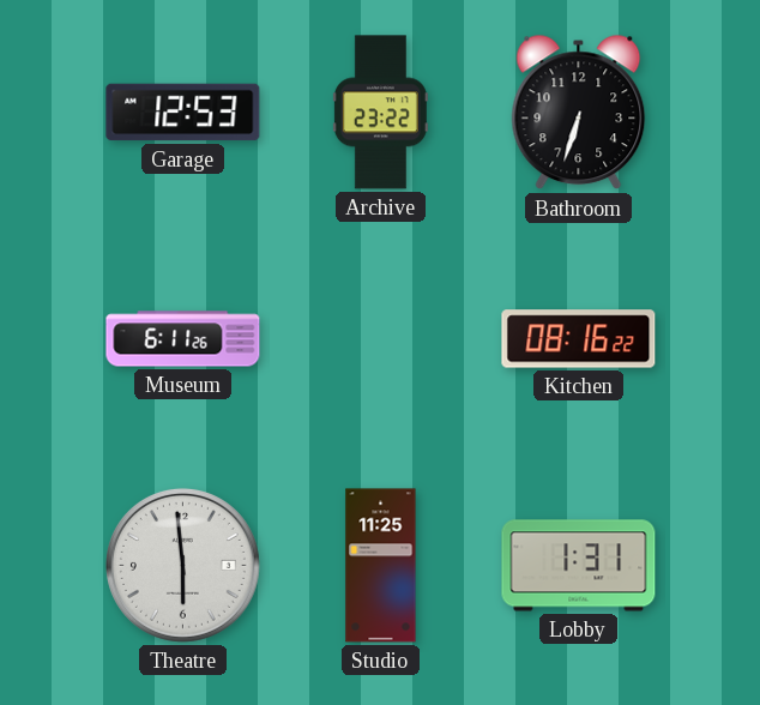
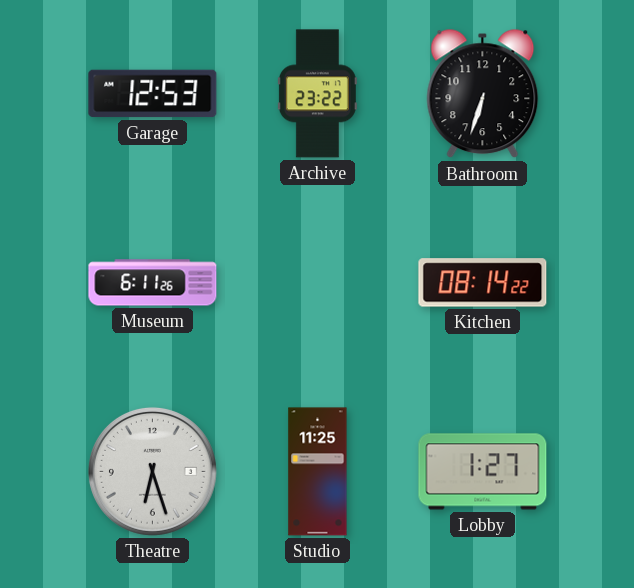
Kitchen: 08:16 -> 08:14 (483, 283)
Theatre: 5:59 -> 6:27 (152, 471)
Lobby: 1:31 -> 1:27 (483, 472)
